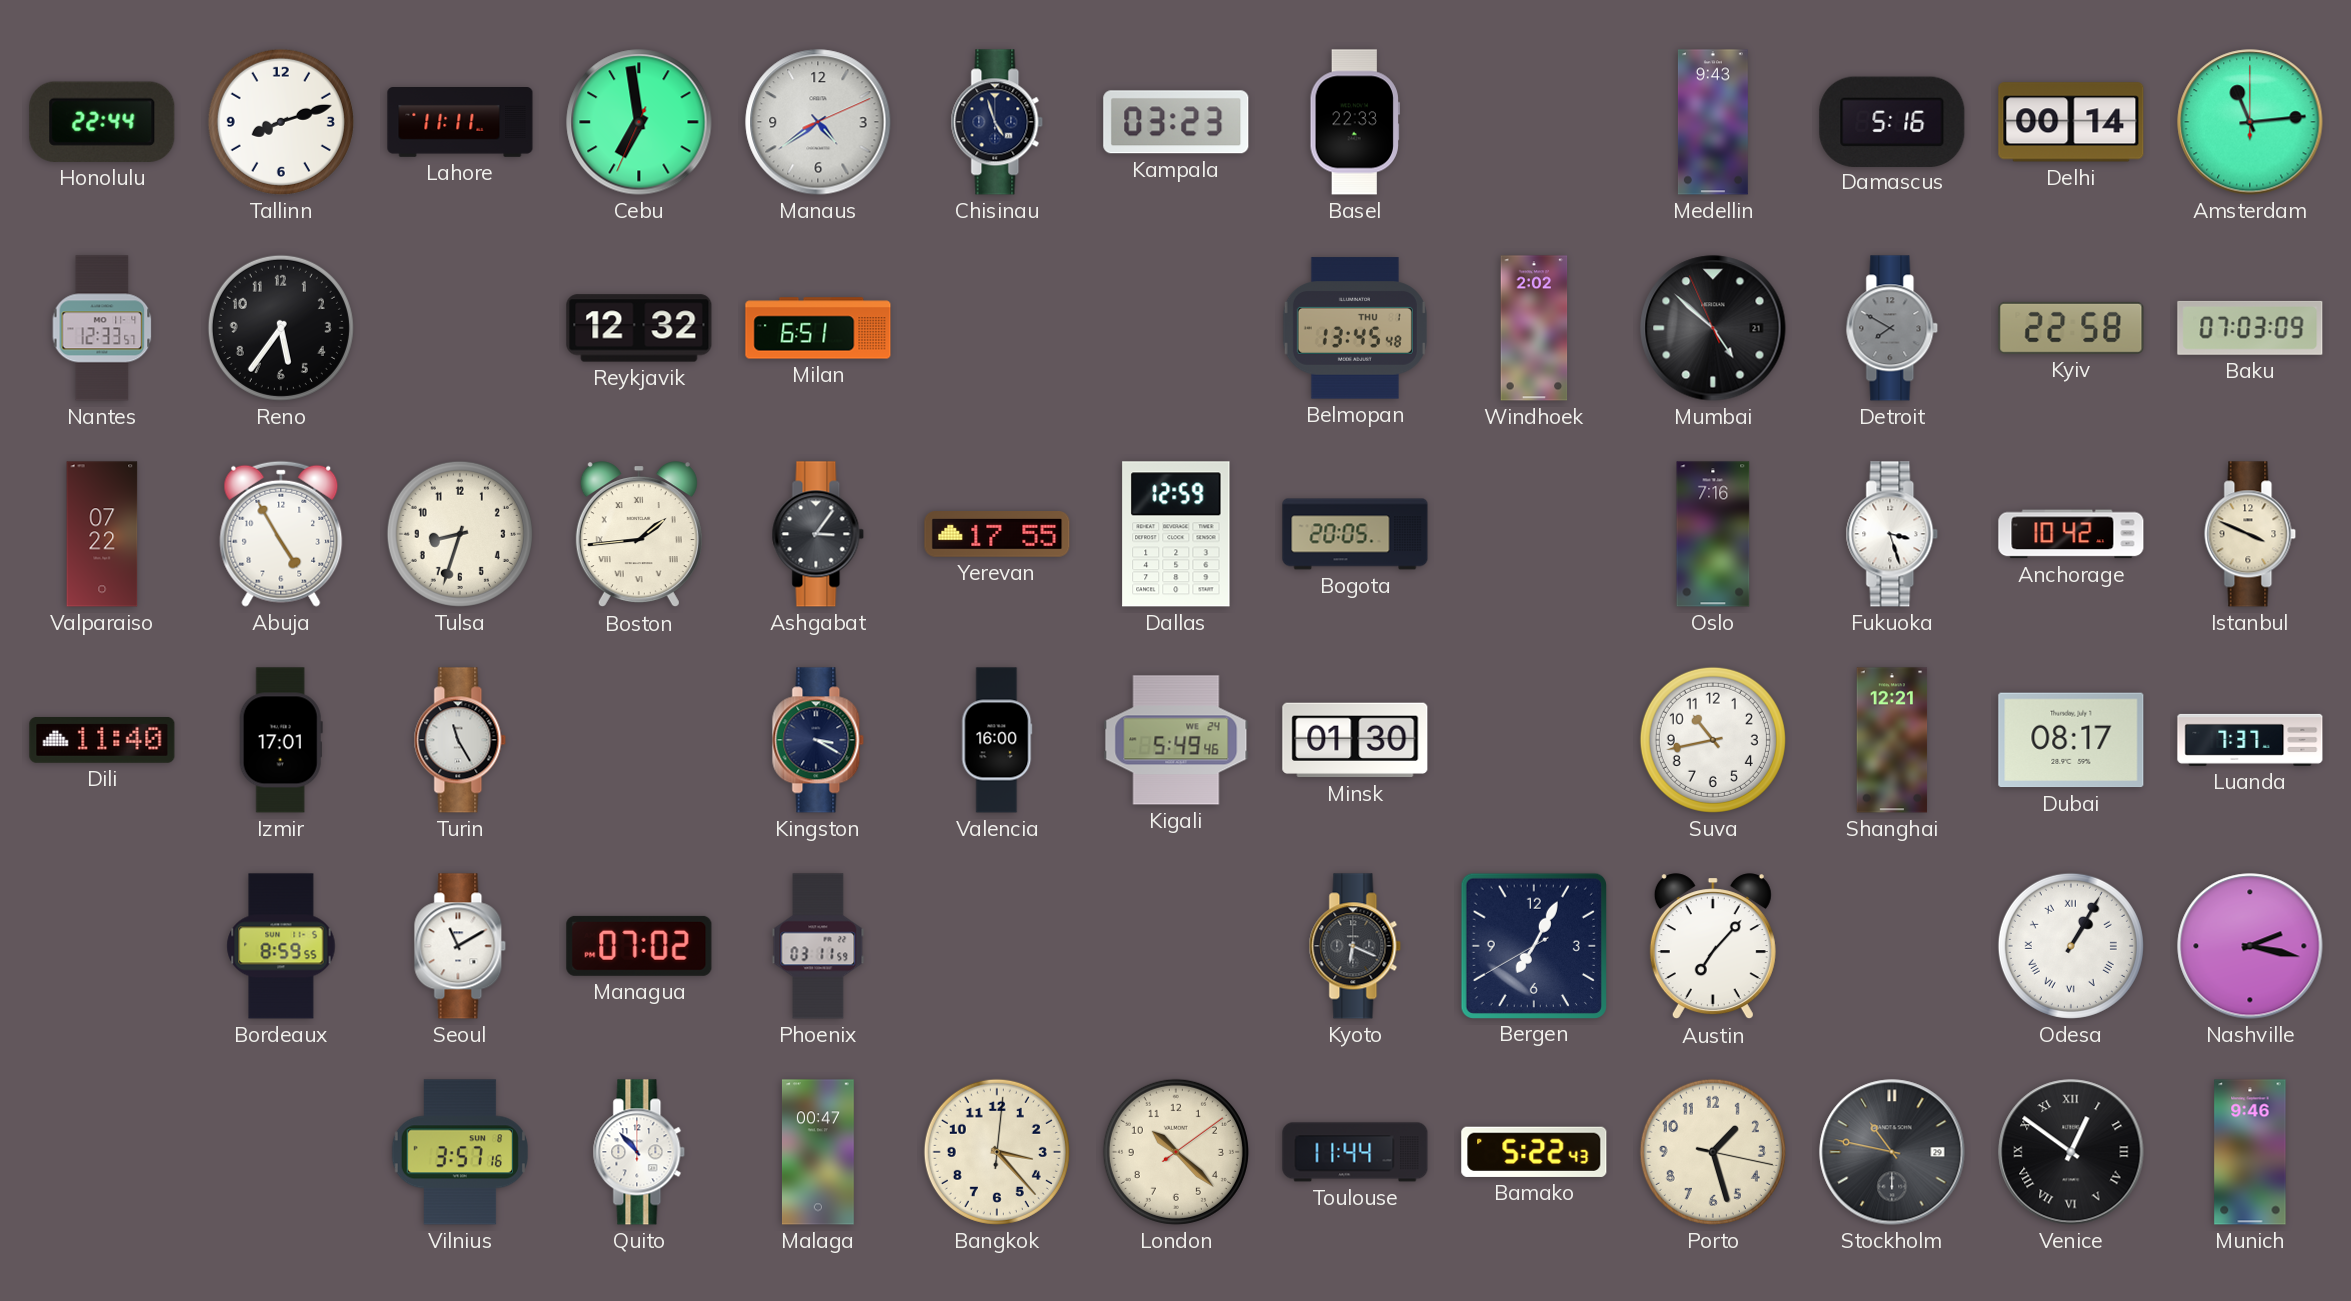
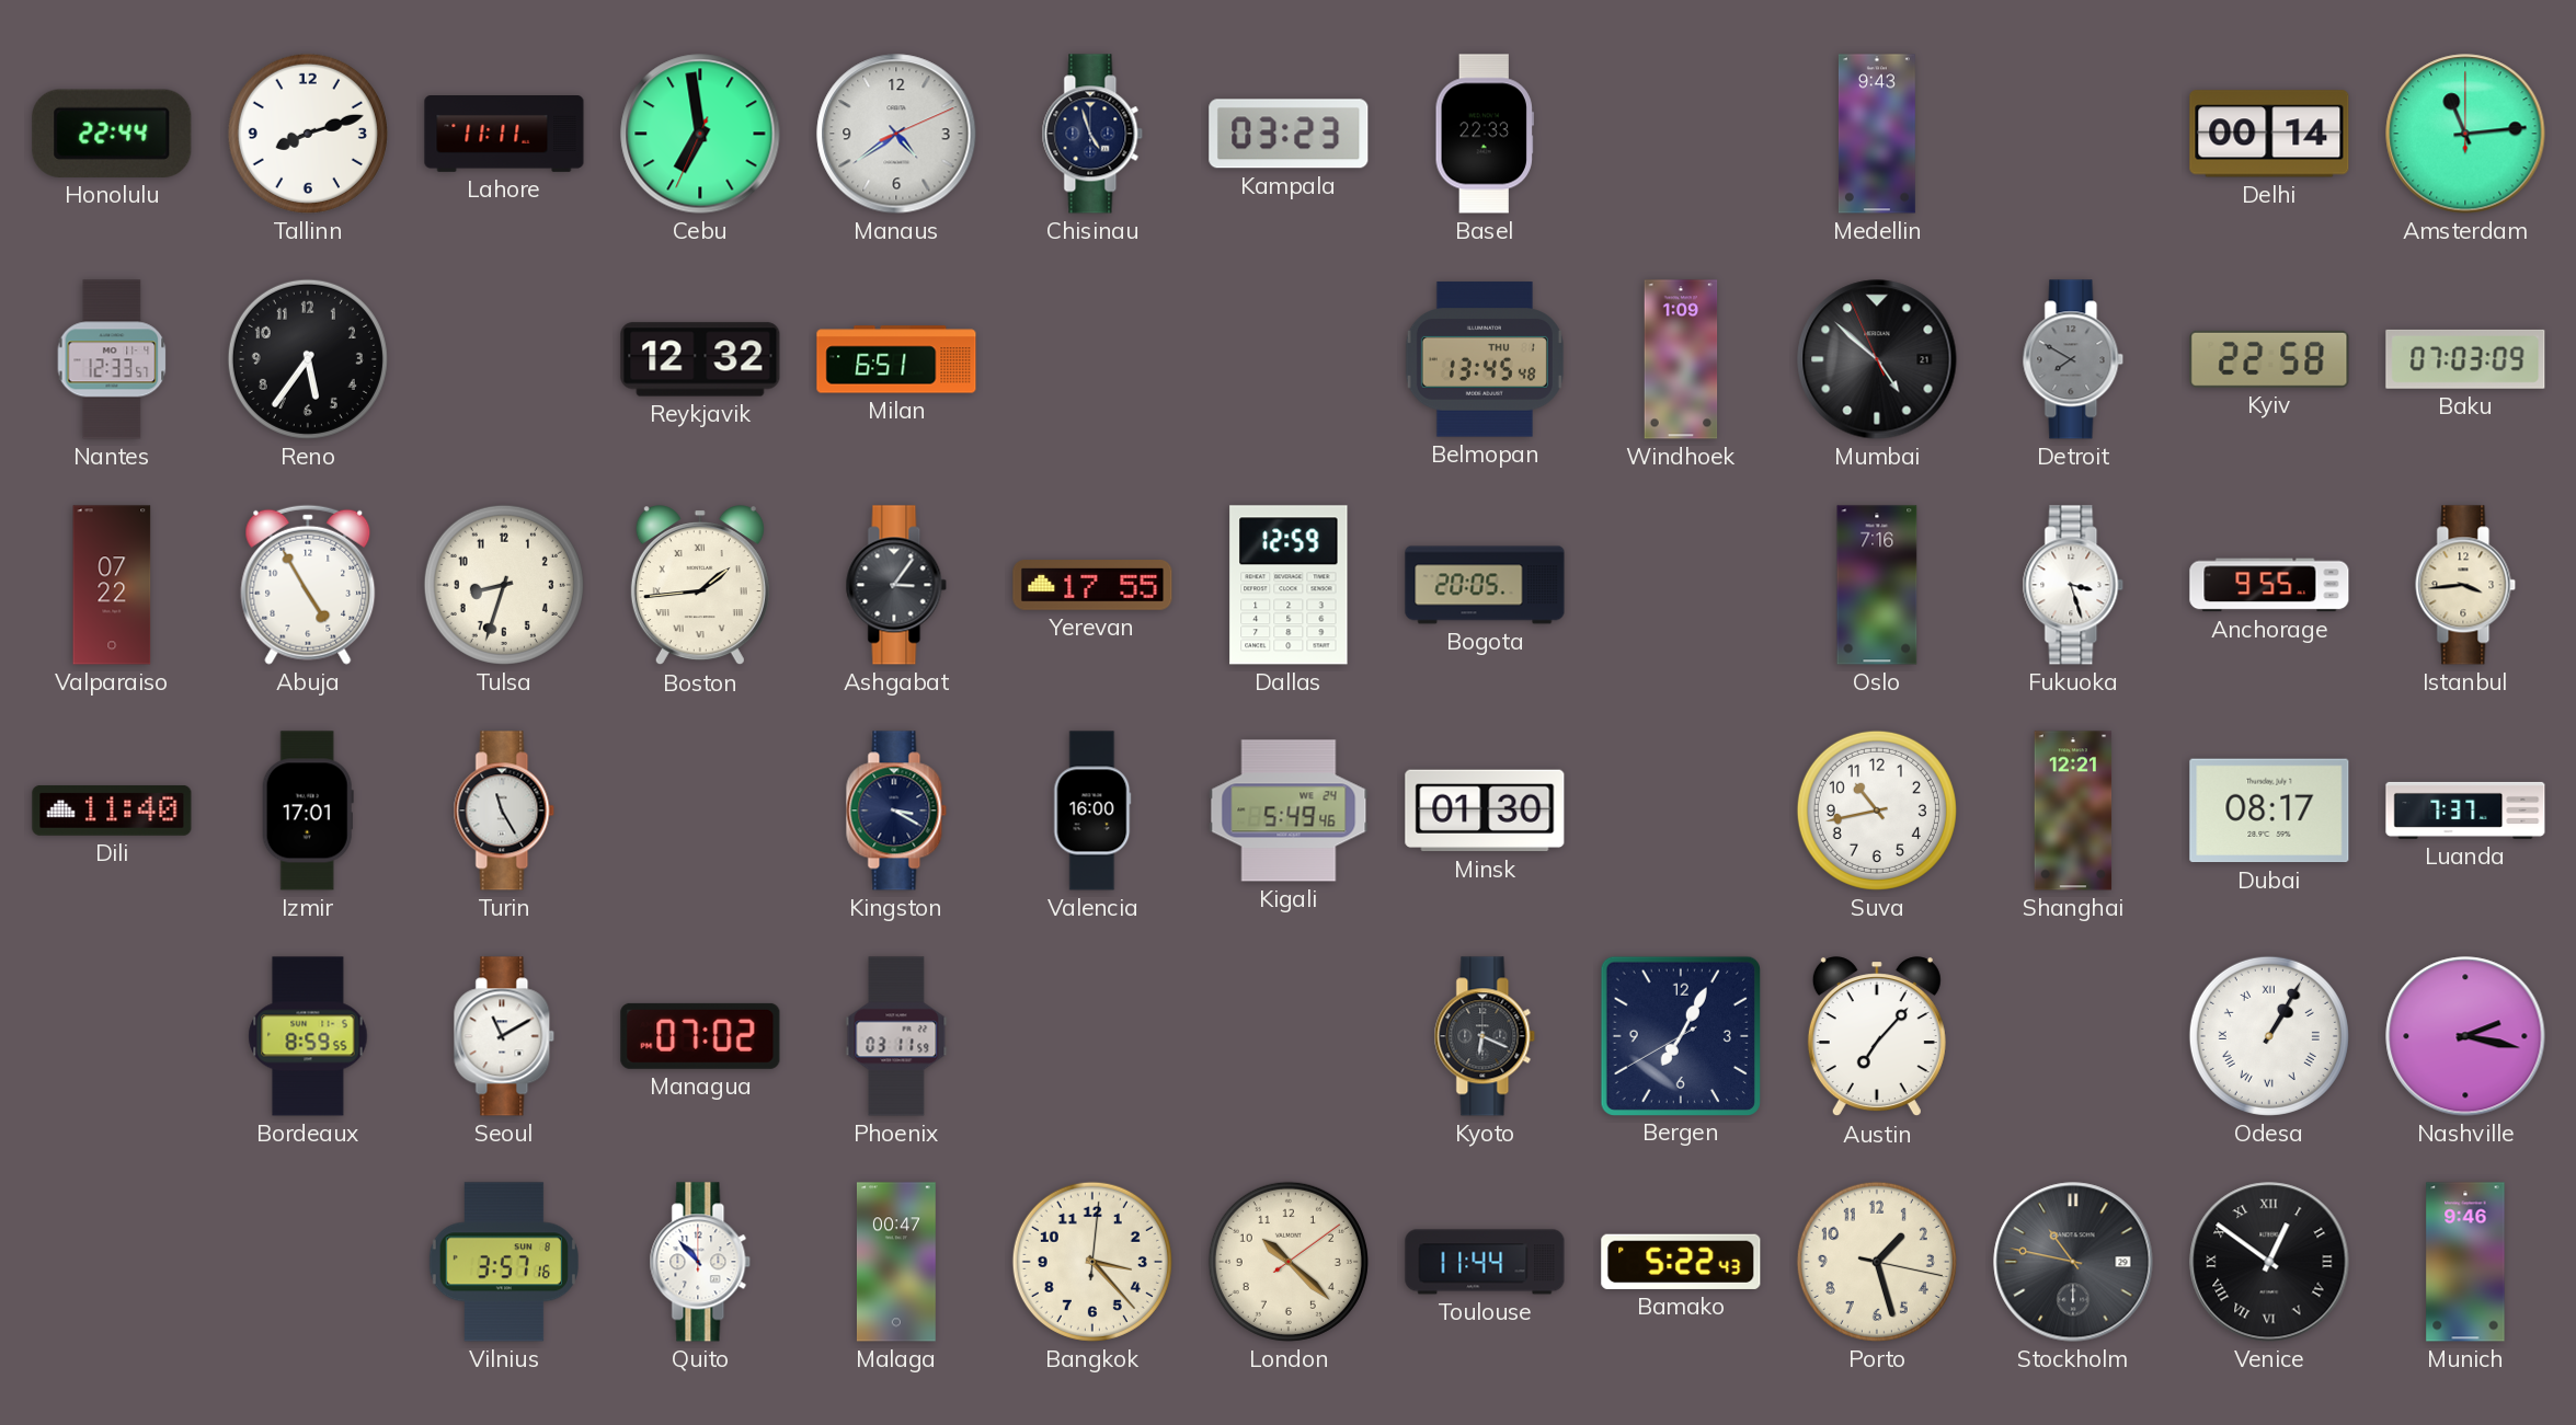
Damascus: 5:16 -> none (1892, 121)
Windhoek: 2:02 -> 1:09 (1681, 359)
Anchorage: 10:42 -> 9:55 (2269, 585)
Istanbul: 3:49 -> 3:44 (2465, 585)
